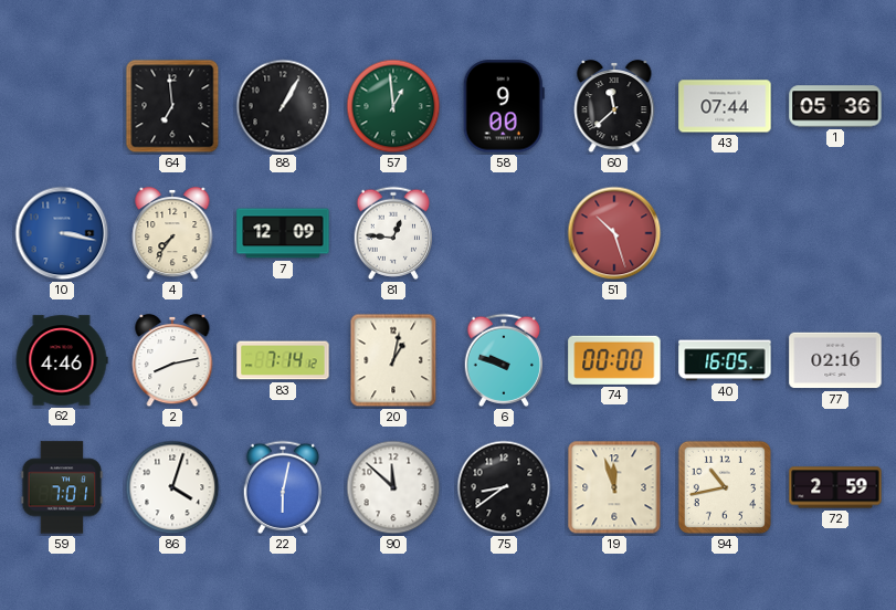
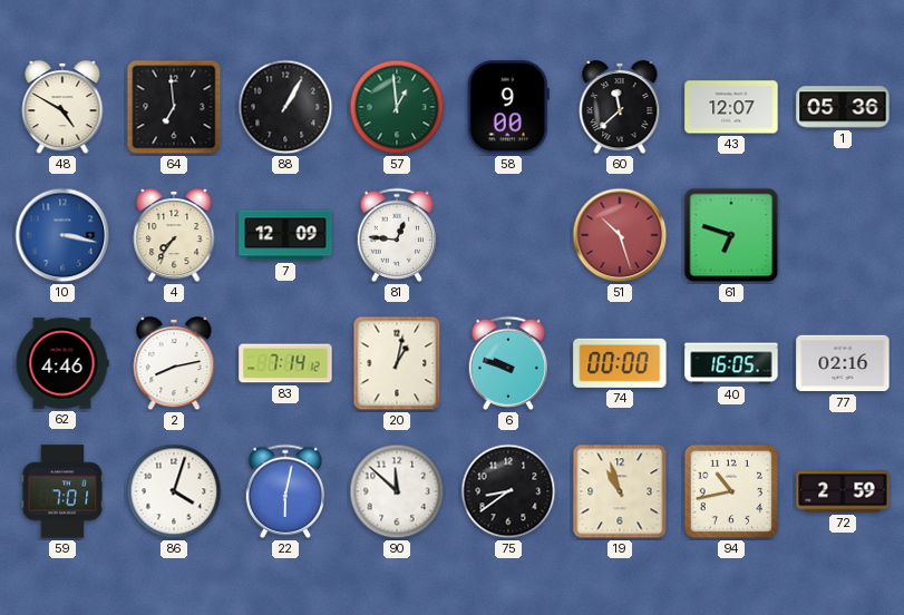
48: none -> 4:50 (62, 107)
43: 07:44 -> 12:07 (731, 107)
61: none -> 6:48 (731, 235)
19: 11:57 -> 10:57 (620, 491)
